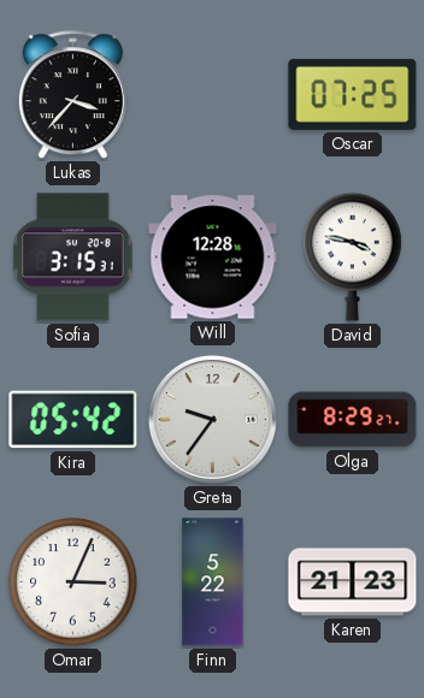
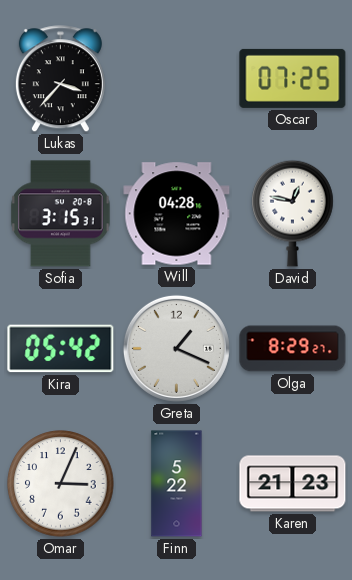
Will: 12:28 -> 04:28 (177, 214)
David: 3:47 -> 12:47 (293, 213)
Greta: 9:36 -> 1:19 (176, 348)
